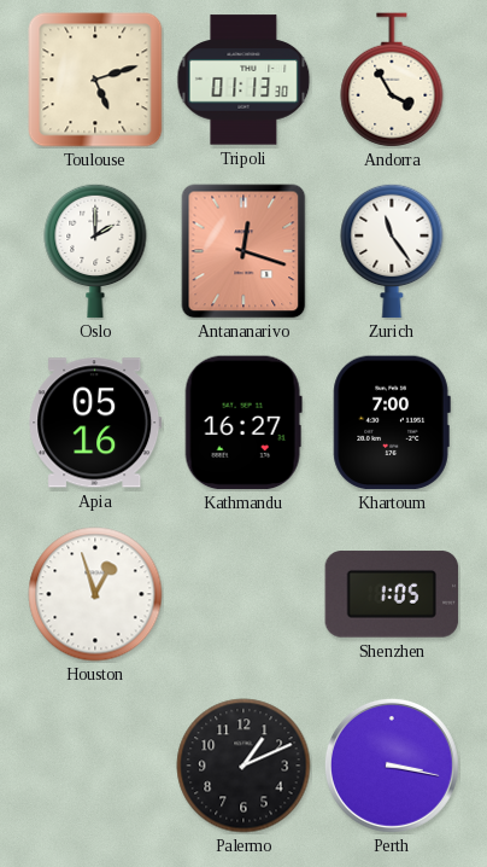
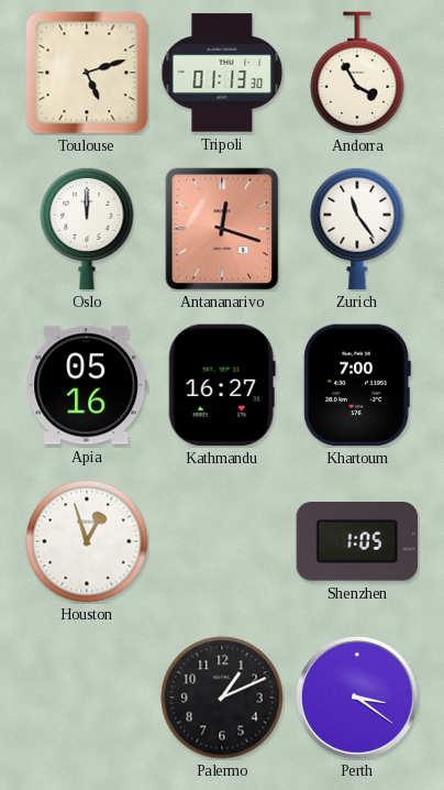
Oslo: 2:00 -> 12:00 (87, 229)
Perth: 3:17 -> 3:21 (357, 698)
